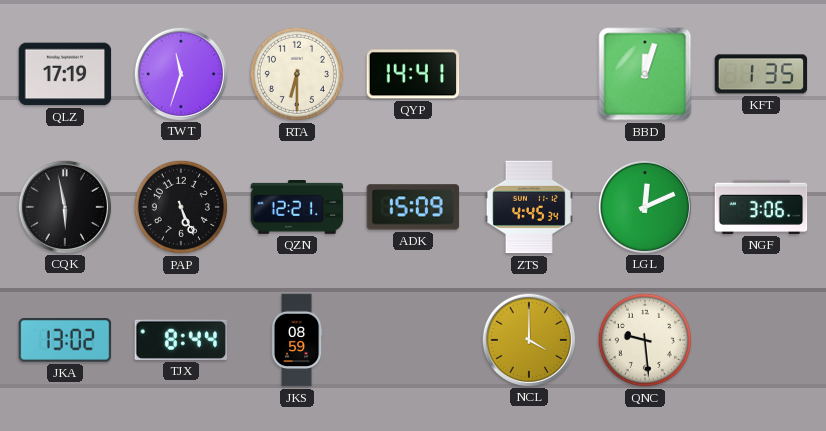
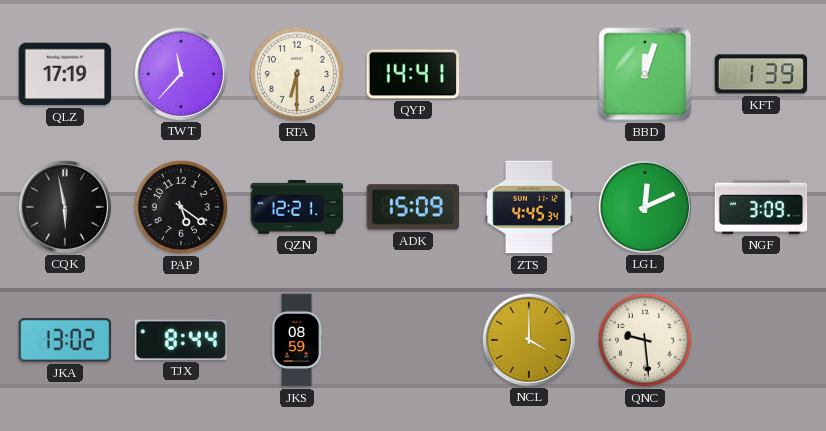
TWT: 11:33 -> 11:37 (180, 73)
KFT: 1:35 -> 1:39 (761, 74)
PAP: 5:26 -> 5:21 (181, 207)
NGF: 3:06 -> 3:09 (761, 207)
